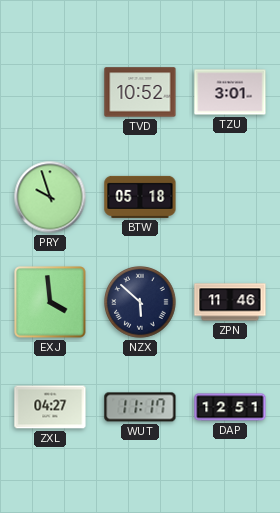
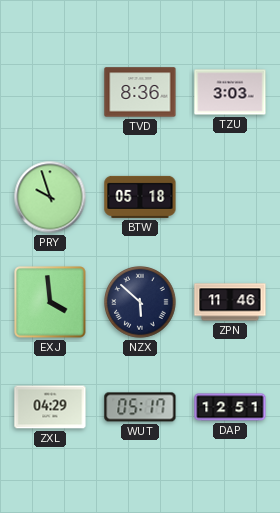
TVD: 10:52 -> 8:36 (140, 92)
TZU: 3:01 -> 3:03 (230, 92)
ZXL: 04:27 -> 04:29 (50, 407)
WUT: 11:17 -> 05:17 (140, 407)
